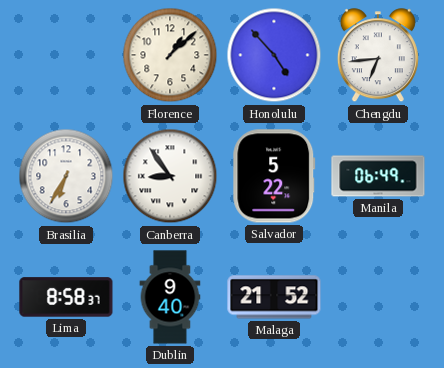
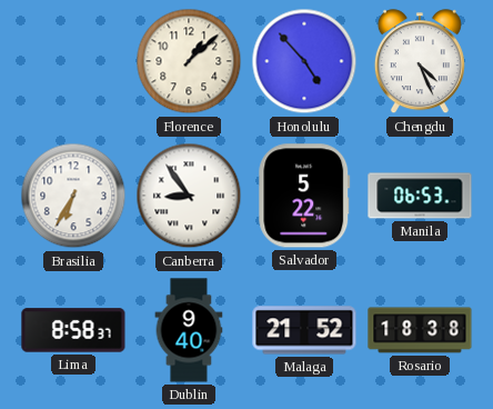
Chengdu: 6:44 -> 4:26 (420, 62)
Manila: 06:49 -> 06:53 (420, 196)
Rosario: none -> 18:38 (420, 330)
